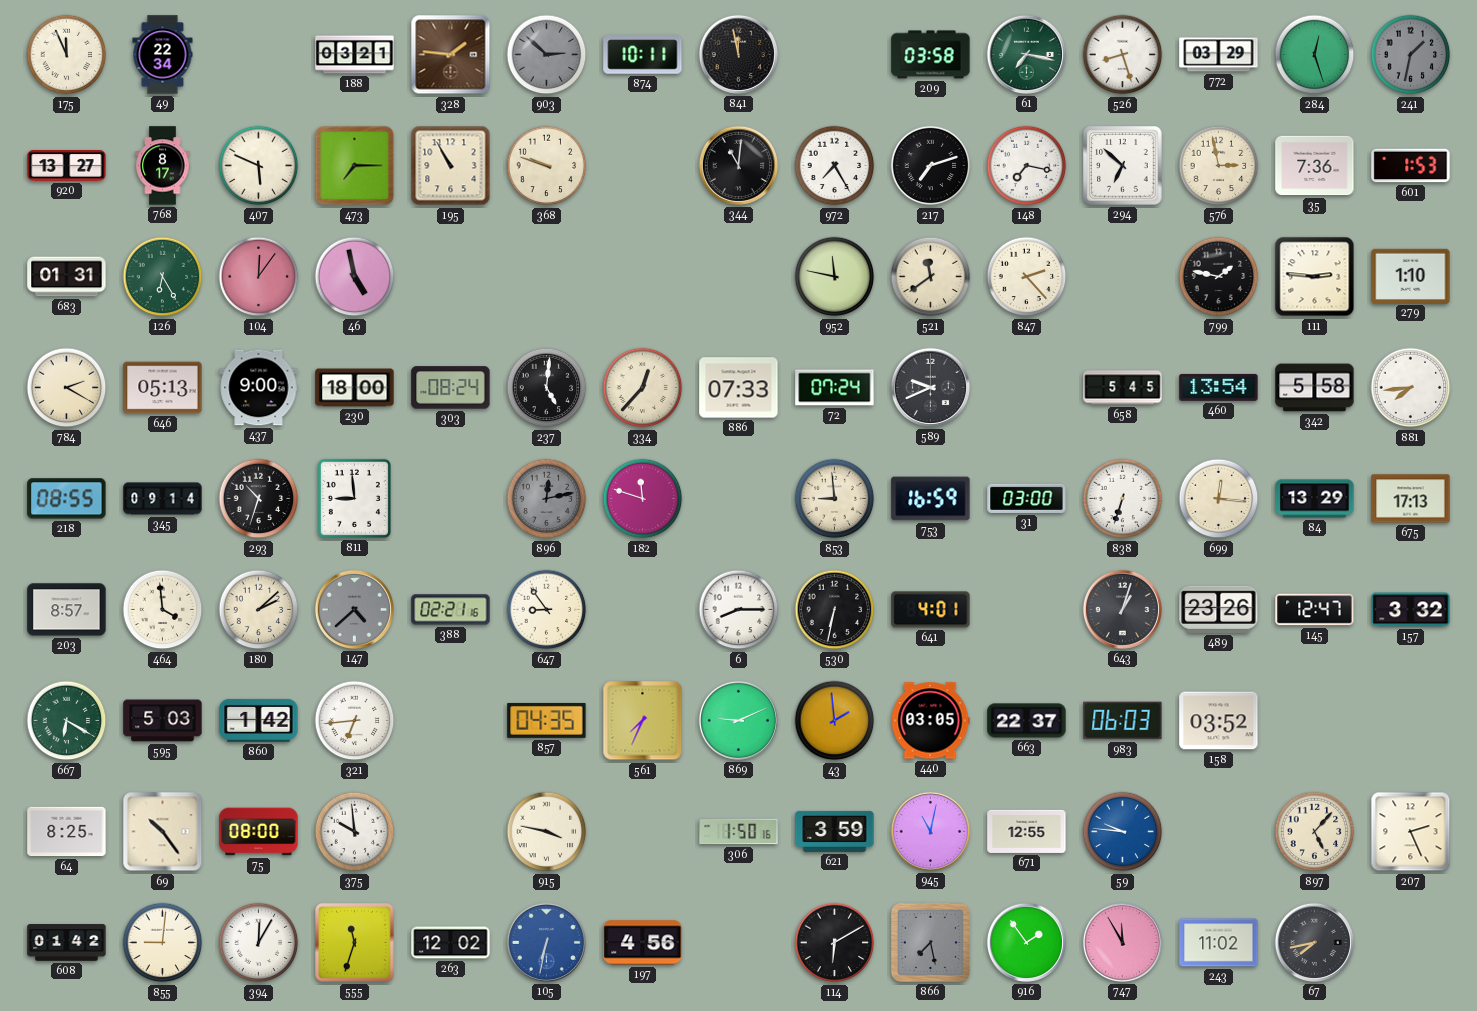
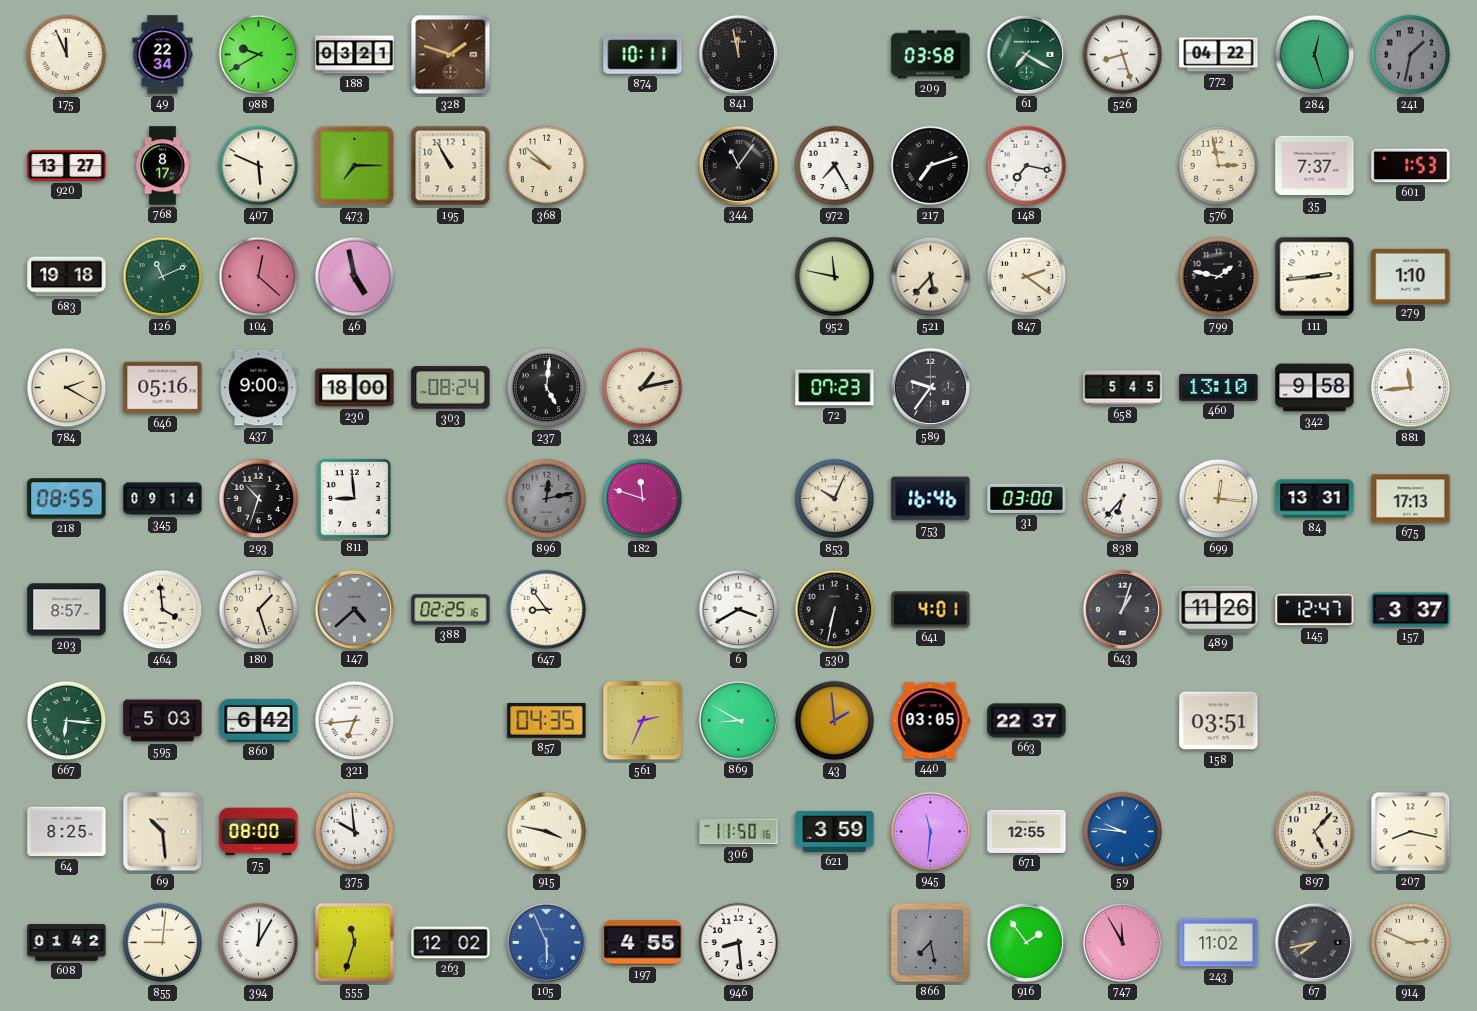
988: none -> 9:40 (259, 55)
328: 1:46 -> 1:48 (451, 55)
903: 2:52 -> none (547, 55)
61: 7:17 -> 7:20 (1026, 54)
772: 03:29 -> 04:22 (1219, 55)
368: 9:48 -> 9:52 (547, 166)
344: 11:01 -> 11:06 (738, 165)
294: 6:52 -> none (1123, 166)
35: 7:36 -> 7:37 (1315, 166)
683: 01:31 -> 19:18 (67, 277)
126: 6:25 -> 11:11 (163, 277)
104: 12:06 -> 12:22 (259, 277)
521: 11:39 -> 5:37 (931, 277)
847: 2:23 -> 2:21 (1027, 277)
111: 2:46 -> 2:44 (1315, 277)
646: 05:13 -> 05:16 (163, 388)
334: 12:37 -> 1:13 (643, 388)
886: 07:33 -> none (739, 388)
72: 07:24 -> 07:23 (835, 388)
589: 9:41 -> 9:36 (930, 387)
460: 13:54 -> 13:10 (1219, 387)
342: 5:58 -> 9:58 (1315, 388)
881: 7:44 -> 11:44 (1411, 388)
853: 8:59 -> 10:04 (835, 499)
753: 16:59 -> 16:46 (931, 499)
838: 6:33 -> 6:37 (1123, 499)
84: 13:29 -> 13:31 (1315, 499)
180: 2:08 -> 1:27 (259, 610)
388: 02:21 -> 02:25 (451, 610)
6: 8:15 -> 3:40 (739, 610)
489: 23:26 -> 11:26 (1219, 609)
157: 3:32 -> 3:37 (1411, 610)
667: 6:20 -> 6:16 (67, 721)
860: 1:42 -> 6:42 (259, 720)
561: 7:34 -> 2:34 (643, 721)
869: 9:11 -> 8:50 (738, 720)
983: 06:03 -> none (1123, 721)
158: 03:52 -> 03:51 (1219, 721)
69: 10:24 -> 10:29 (163, 832)
306: 1:50 -> 11:50 (739, 832)
945: 11:02 -> 11:31 (930, 831)
207: 2:26 -> 8:17 (1411, 832)
105: 6:32 -> 5:56 (546, 942)
197: 4:56 -> 4:55 (643, 943)
946: none -> 8:29 (739, 943)
114: 6:10 -> none (835, 943)
914: none -> 2:49 (1411, 943)
